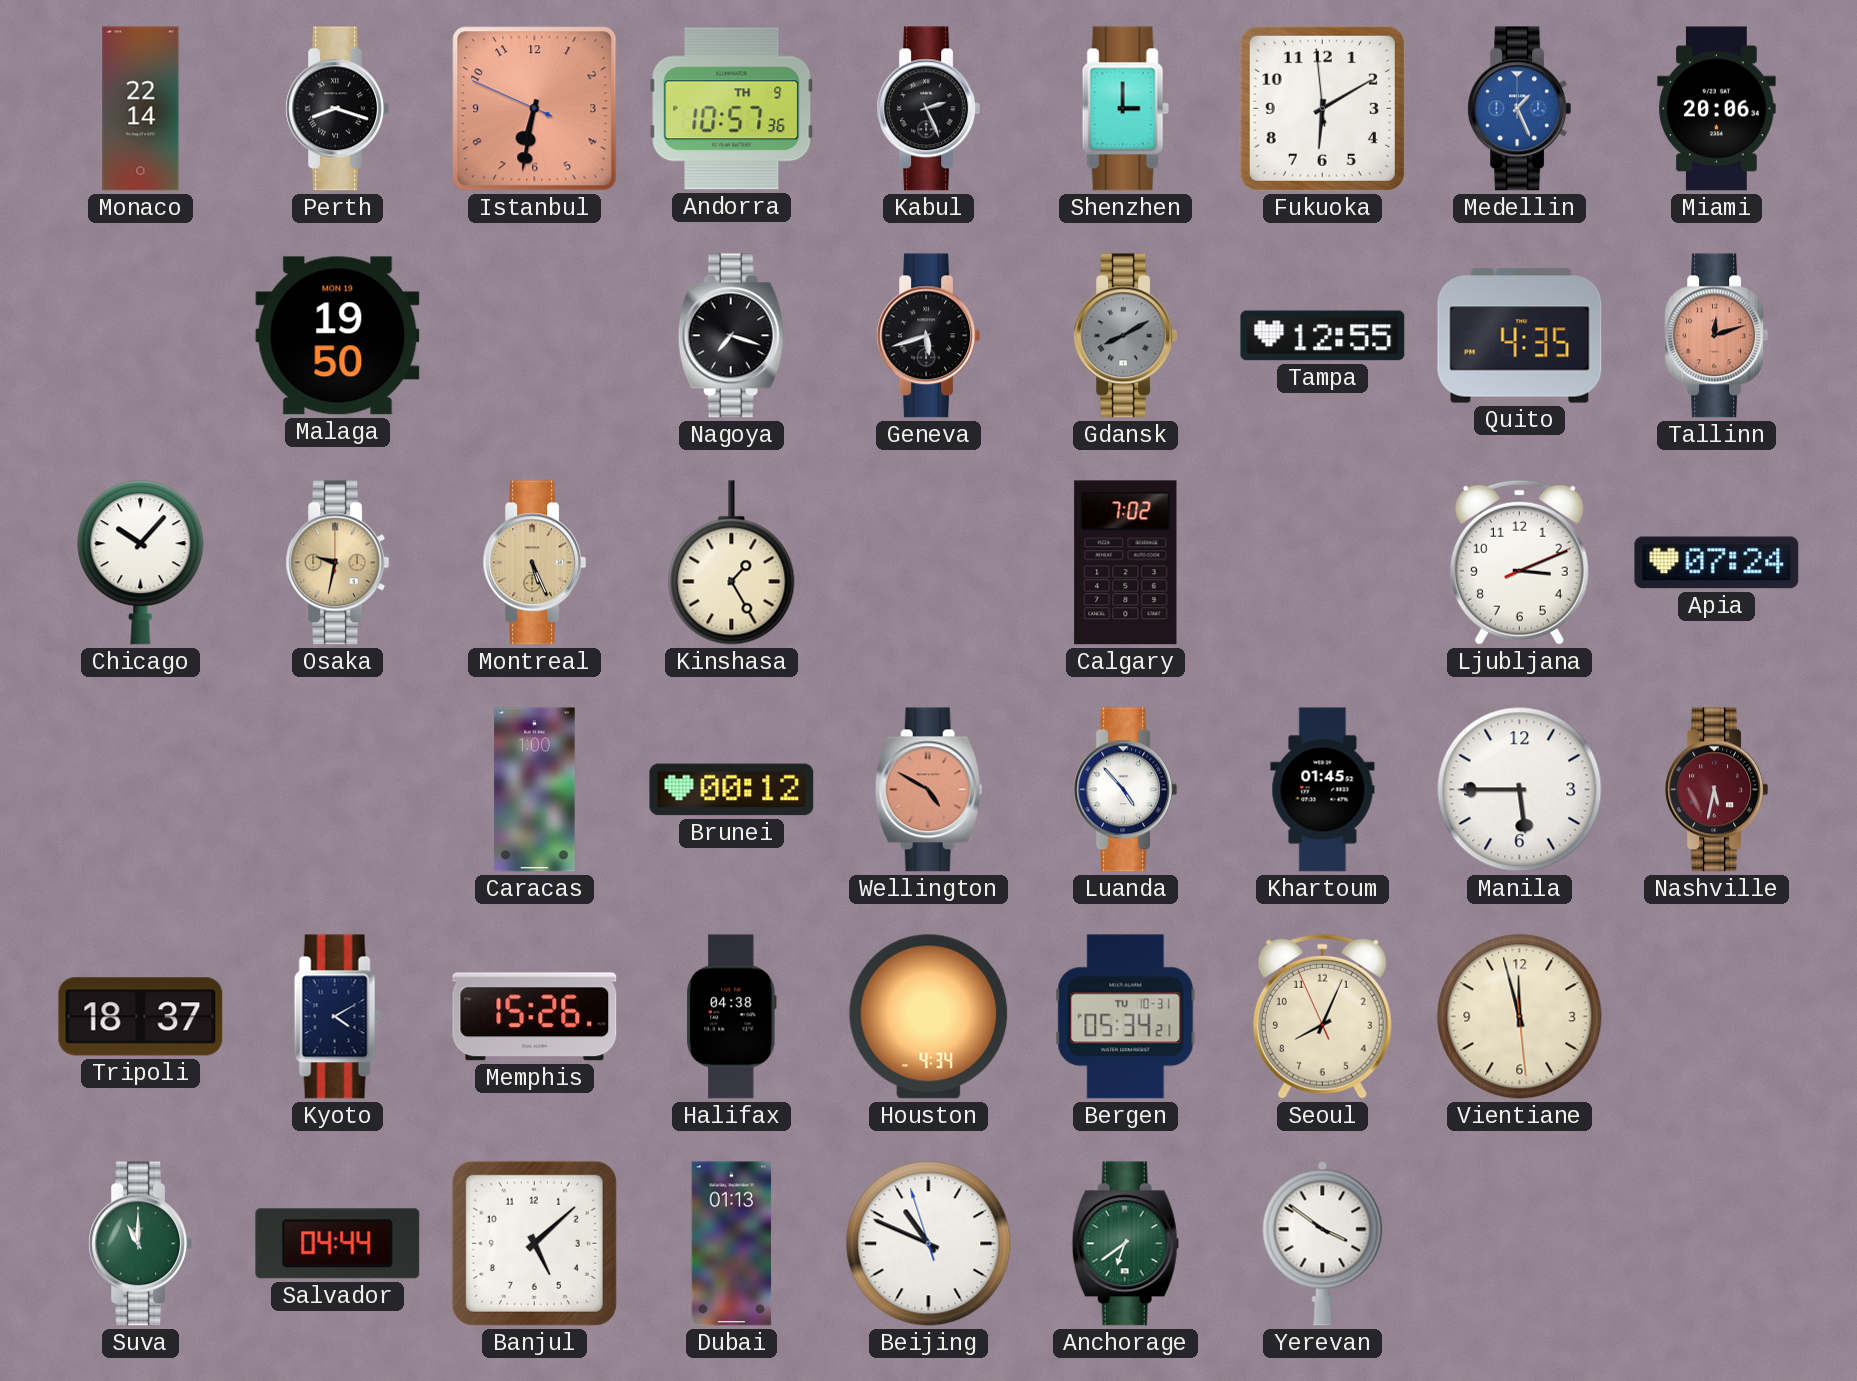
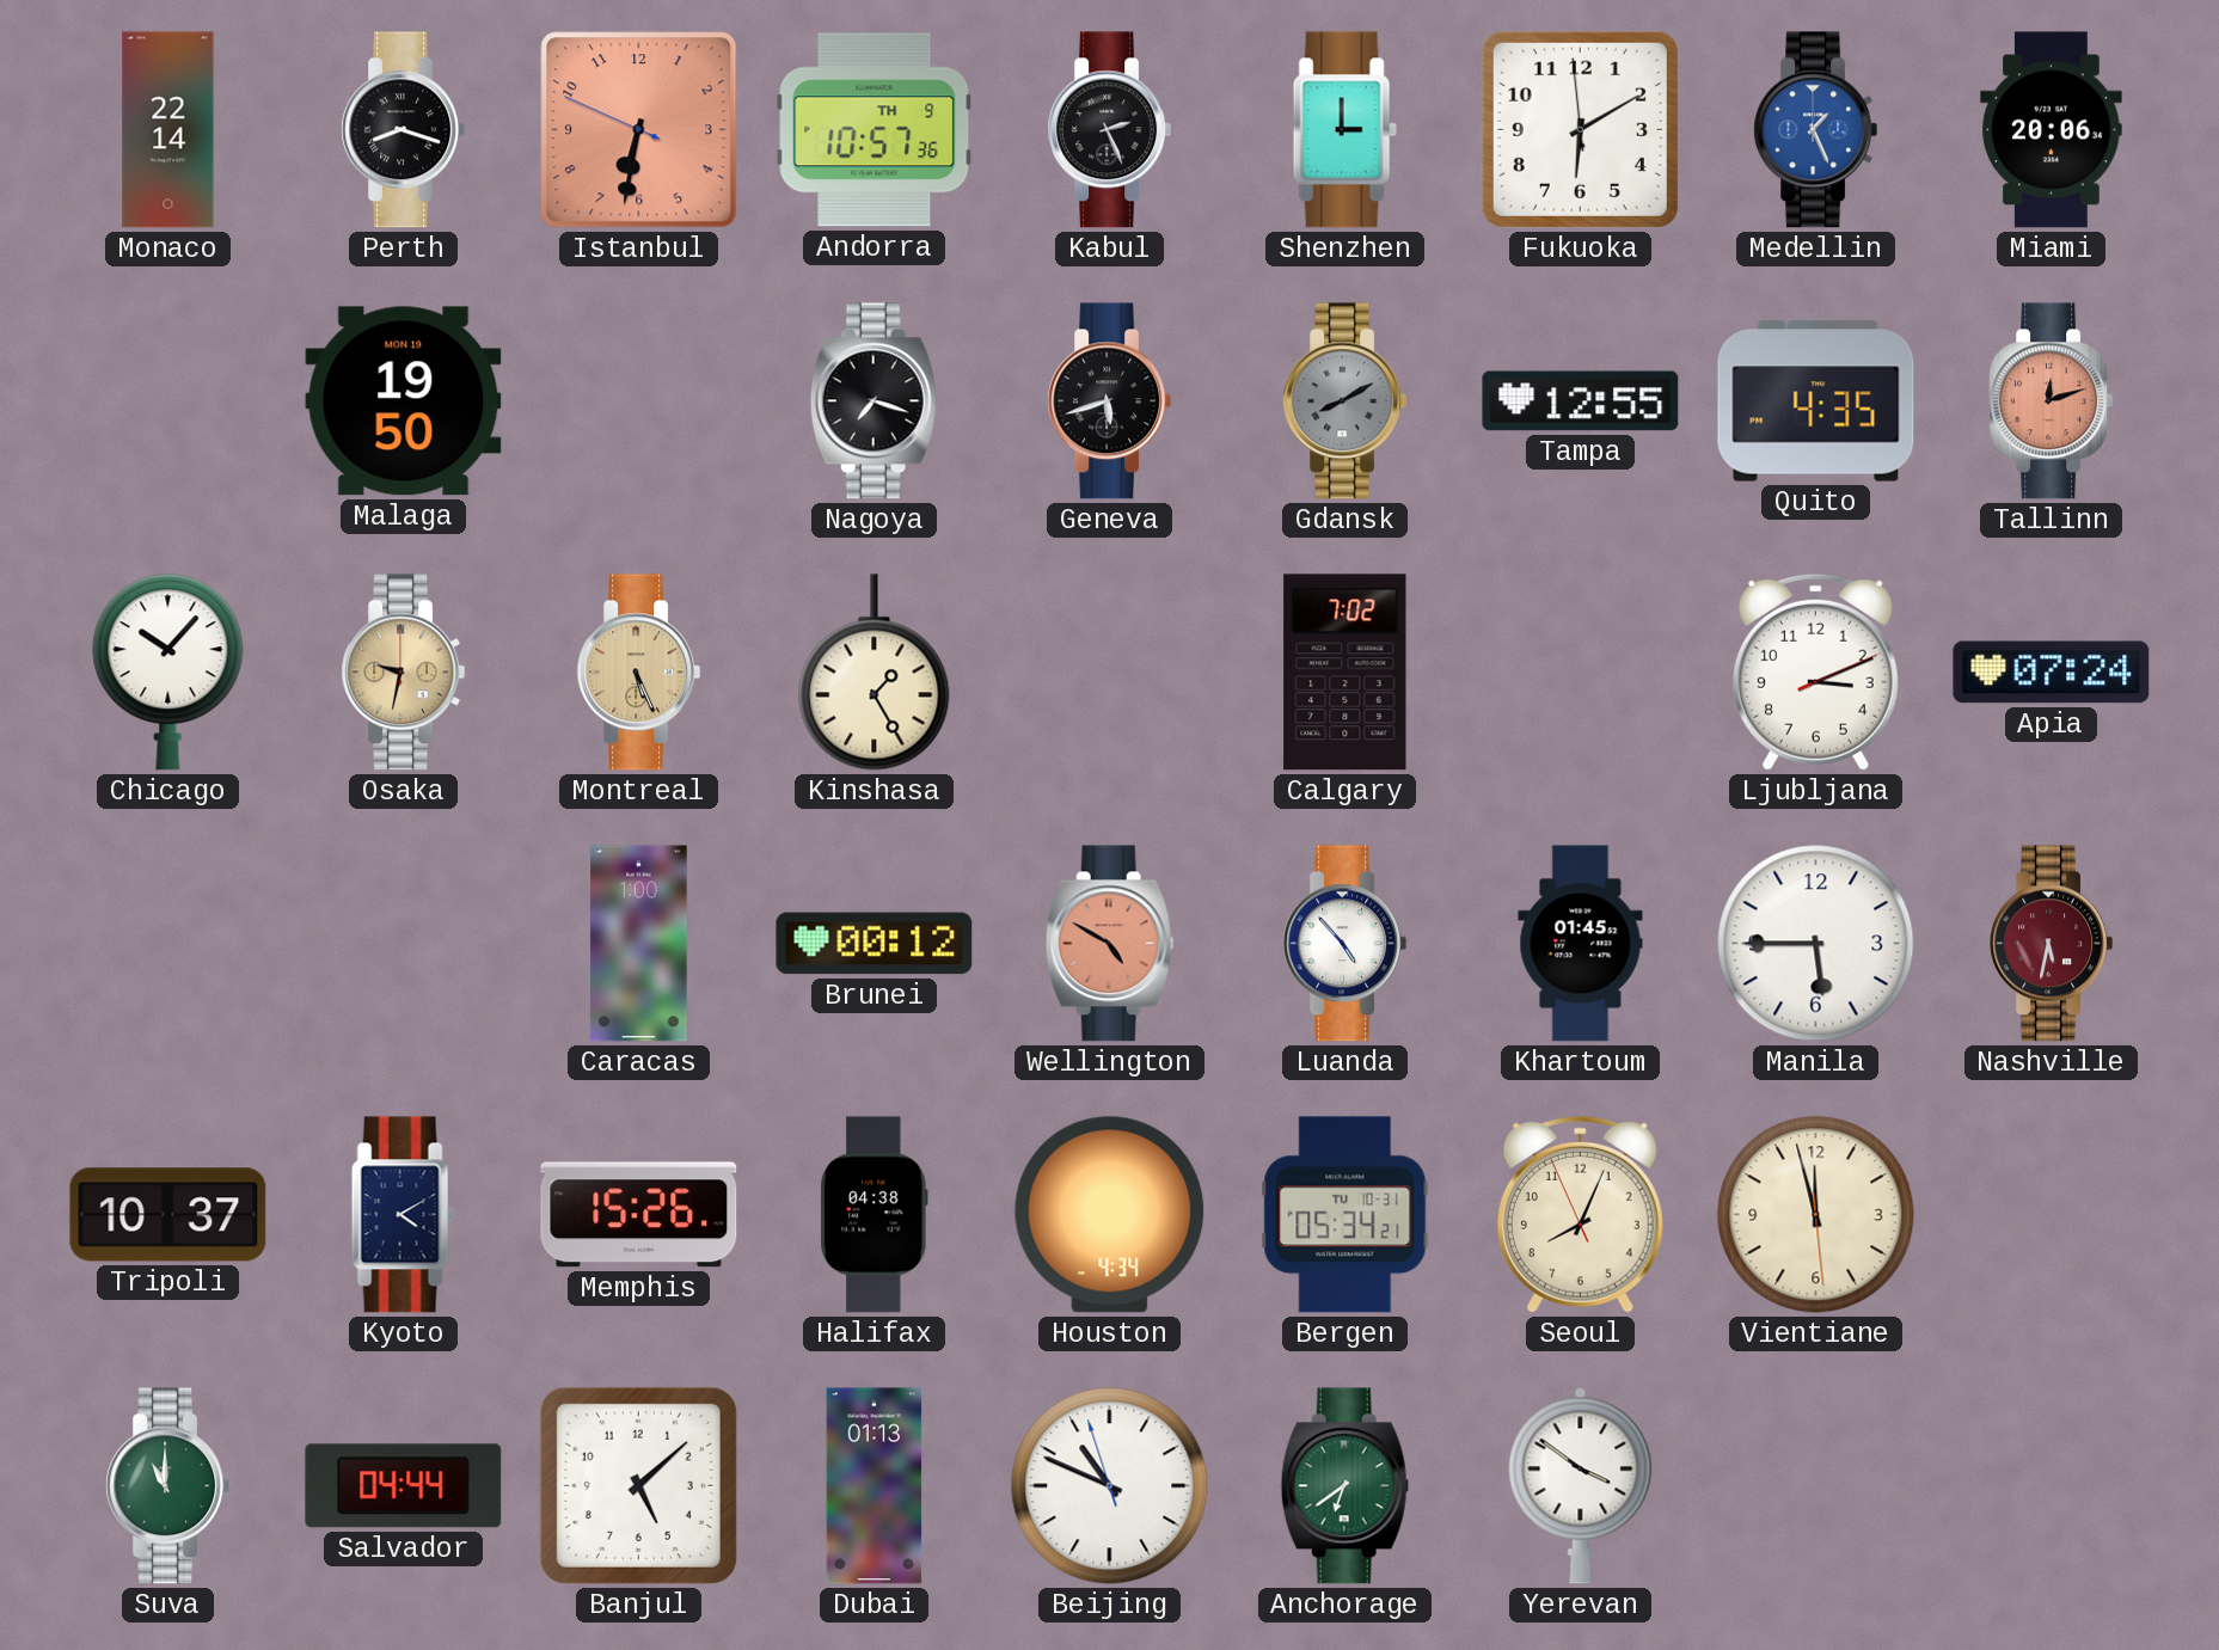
Tripoli: 18:37 -> 10:37 (168, 1215)
